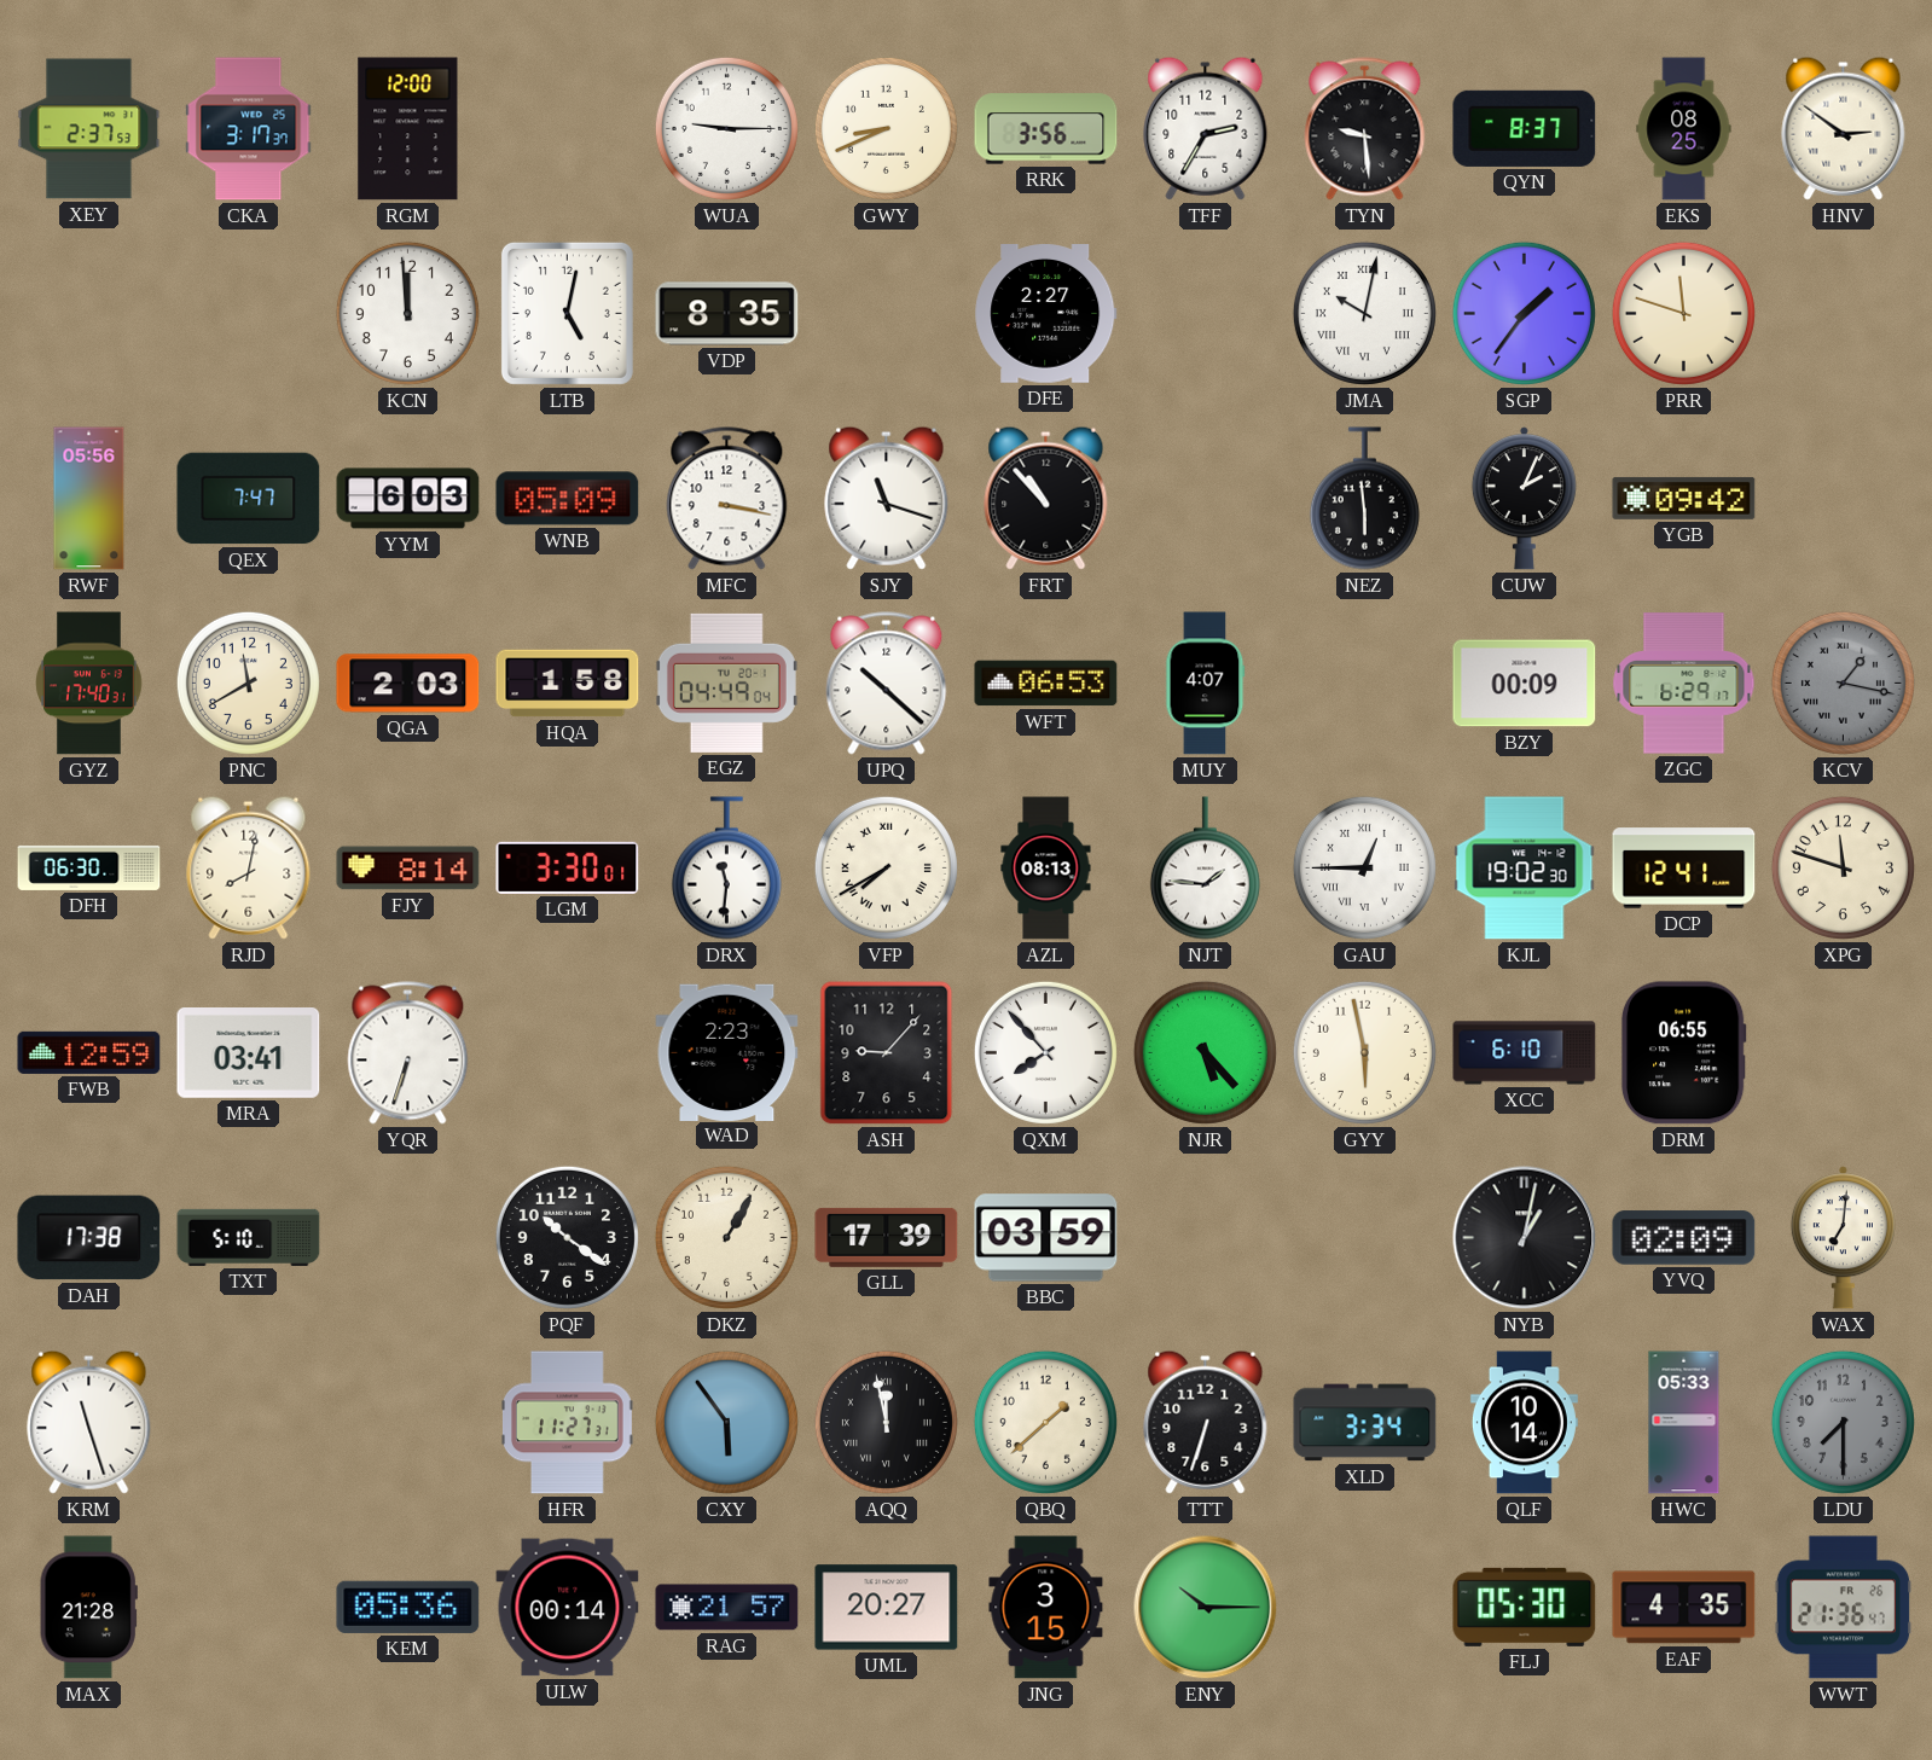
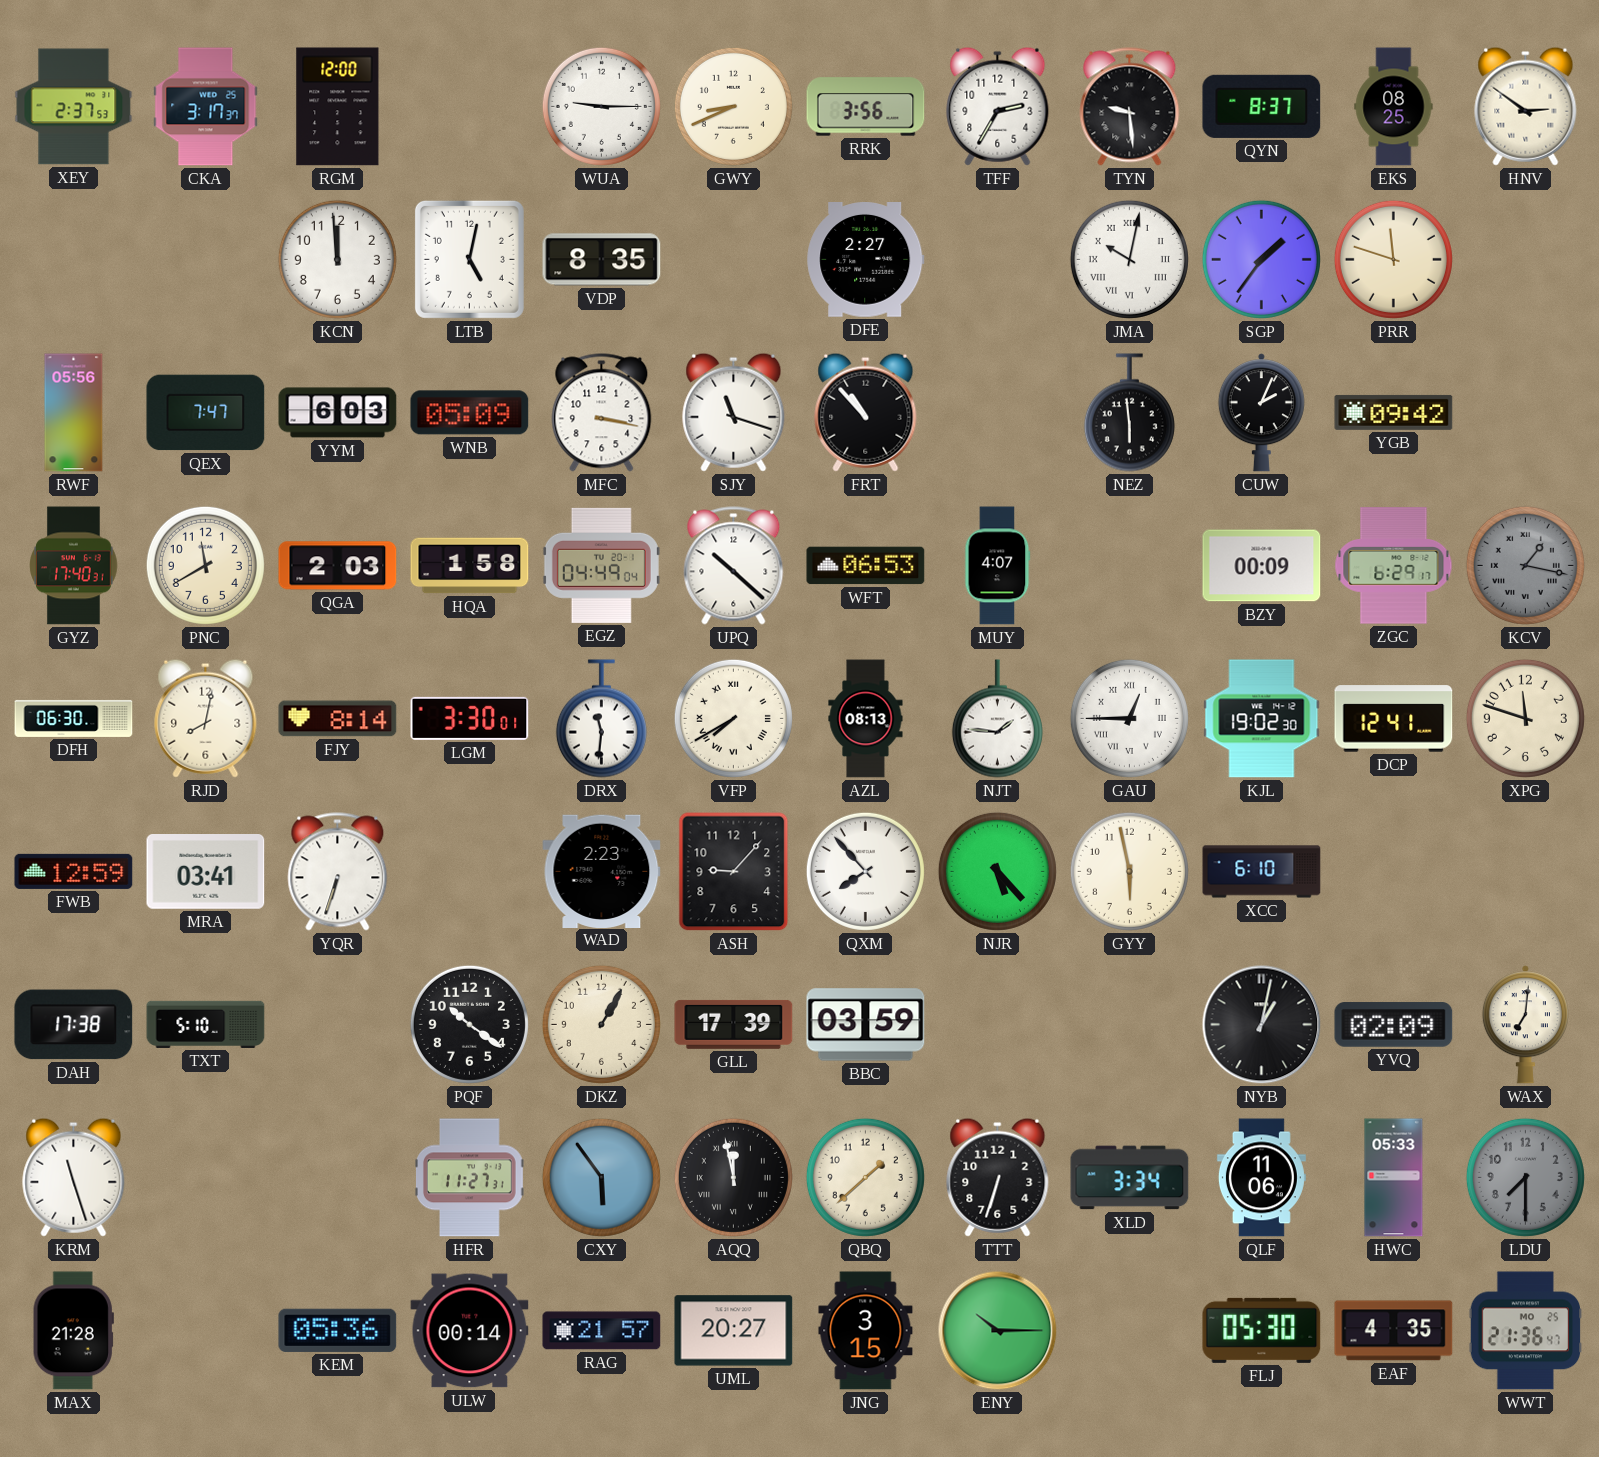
DRM: 06:55 -> none (1683, 1053)
QLF: 10:14 -> 11:06 (1261, 1178)
WWT date: FR 26 -> MO 25 (1526, 1331)
